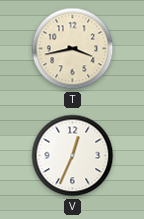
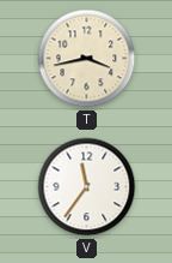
V: 12:34 -> 11:36 (87, 187)
